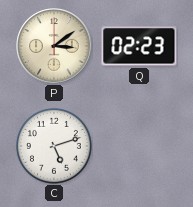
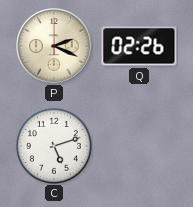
P: 3:09 -> 2:19 (54, 46)
Q: 02:23 -> 02:26 (139, 46)
